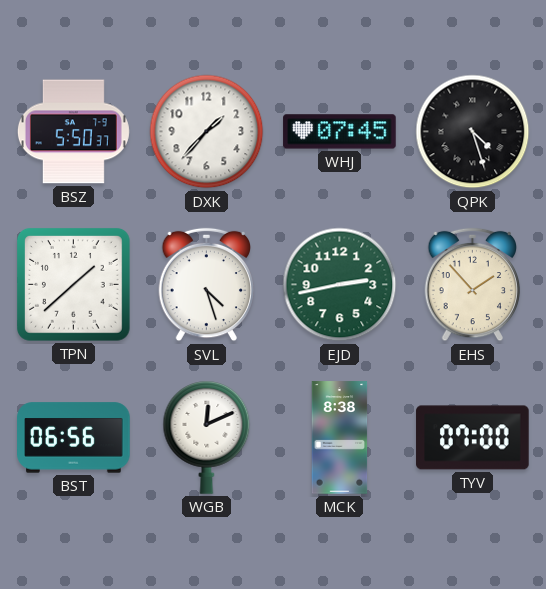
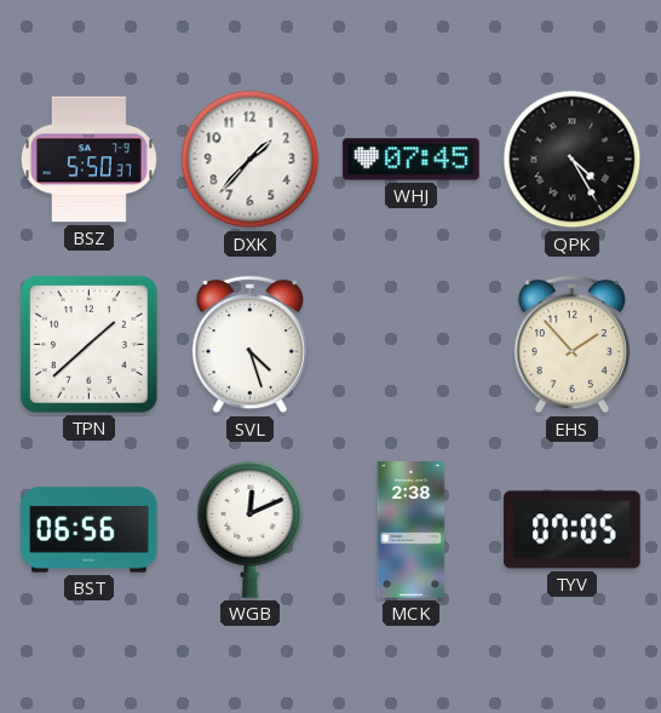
QPK: 4:27 -> 4:25 (573, 160)
EJD: 2:43 -> none (340, 285)
MCK: 8:38 -> 2:38 (412, 530)
TYV: 07:00 -> 07:05 (573, 530)
